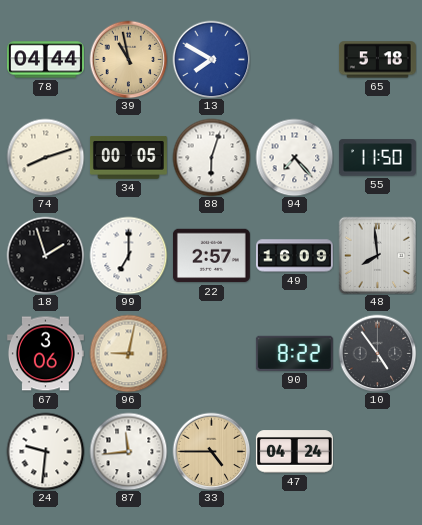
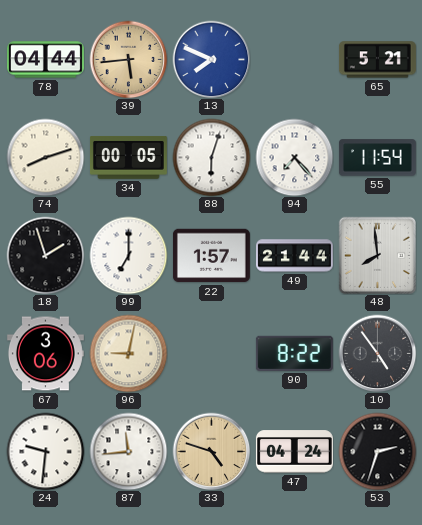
39: 10:58 -> 5:44 (128, 59)
13: 7:50 -> 7:49 (211, 59)
65: 5:18 -> 5:21 (377, 60)
55: 11:50 -> 11:54 (377, 158)
22: 2:57 -> 1:57 (211, 256)
49: 16:09 -> 21:44 (294, 256)
33: 4:45 -> 4:48 (211, 451)
53: none -> 2:33 (377, 451)
